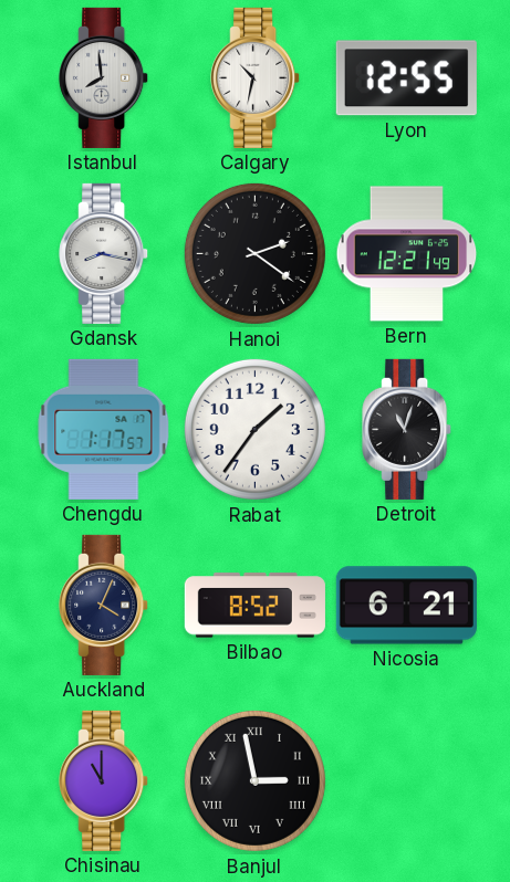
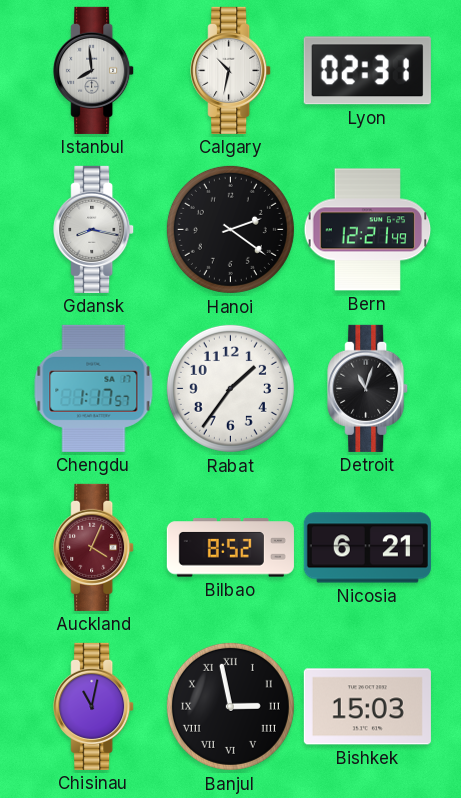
Lyon: 12:55 -> 02:31 (367, 71)
Auckland dial: navy -> burgundy (94, 547)
Chisinau: 11:00 -> 11:02 (94, 706)
Bishkek: none -> 15:03 (367, 707)
